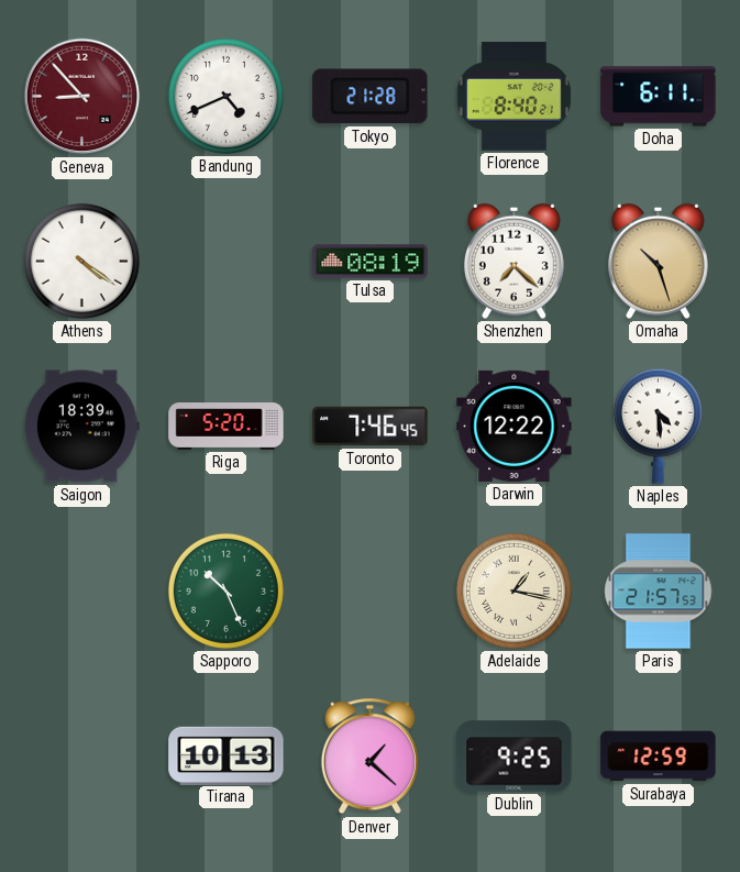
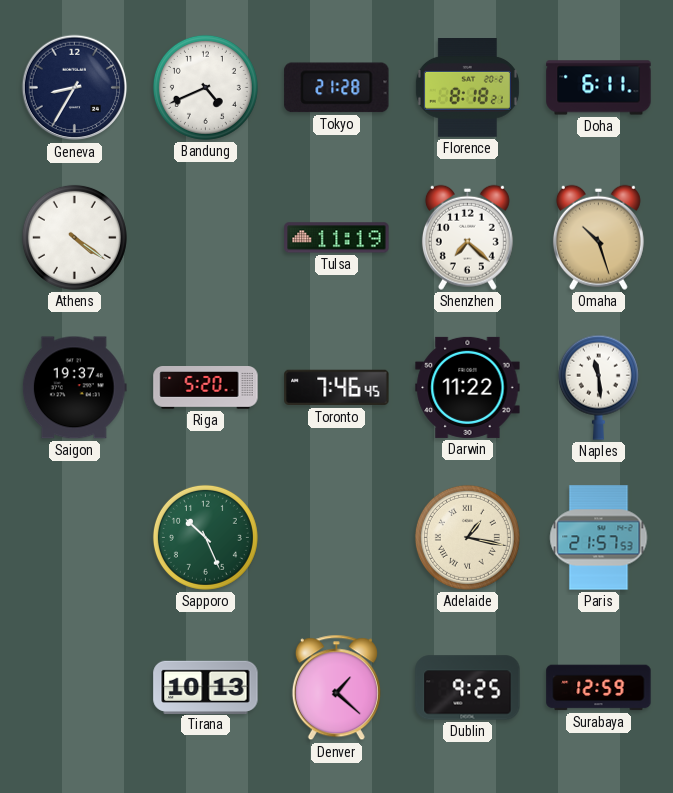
Geneva: 8:53 -> 8:35 (75, 88)
Geneva dial: burgundy -> navy (75, 88)
Florence: 8:40 -> 8:18 (467, 88)
Tulsa: 08:19 -> 11:19 (337, 238)
Saigon: 18:39 -> 19:37 (74, 388)
Darwin: 12:22 -> 11:22 (468, 387)
Naples: 4:29 -> 11:29 (598, 387)
